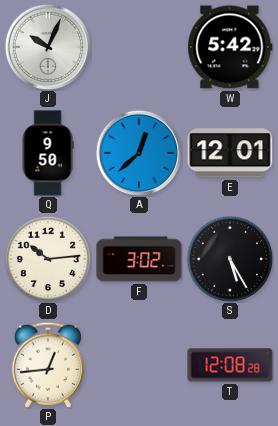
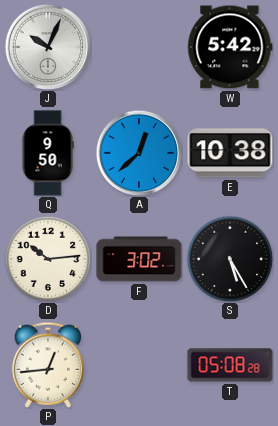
E: 12:01 -> 10:38 (230, 153)
T: 12:08 -> 05:08 (230, 365)
